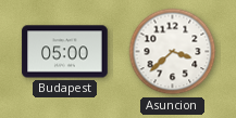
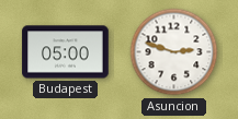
Asuncion: 3:38 -> 2:48 (174, 52)
